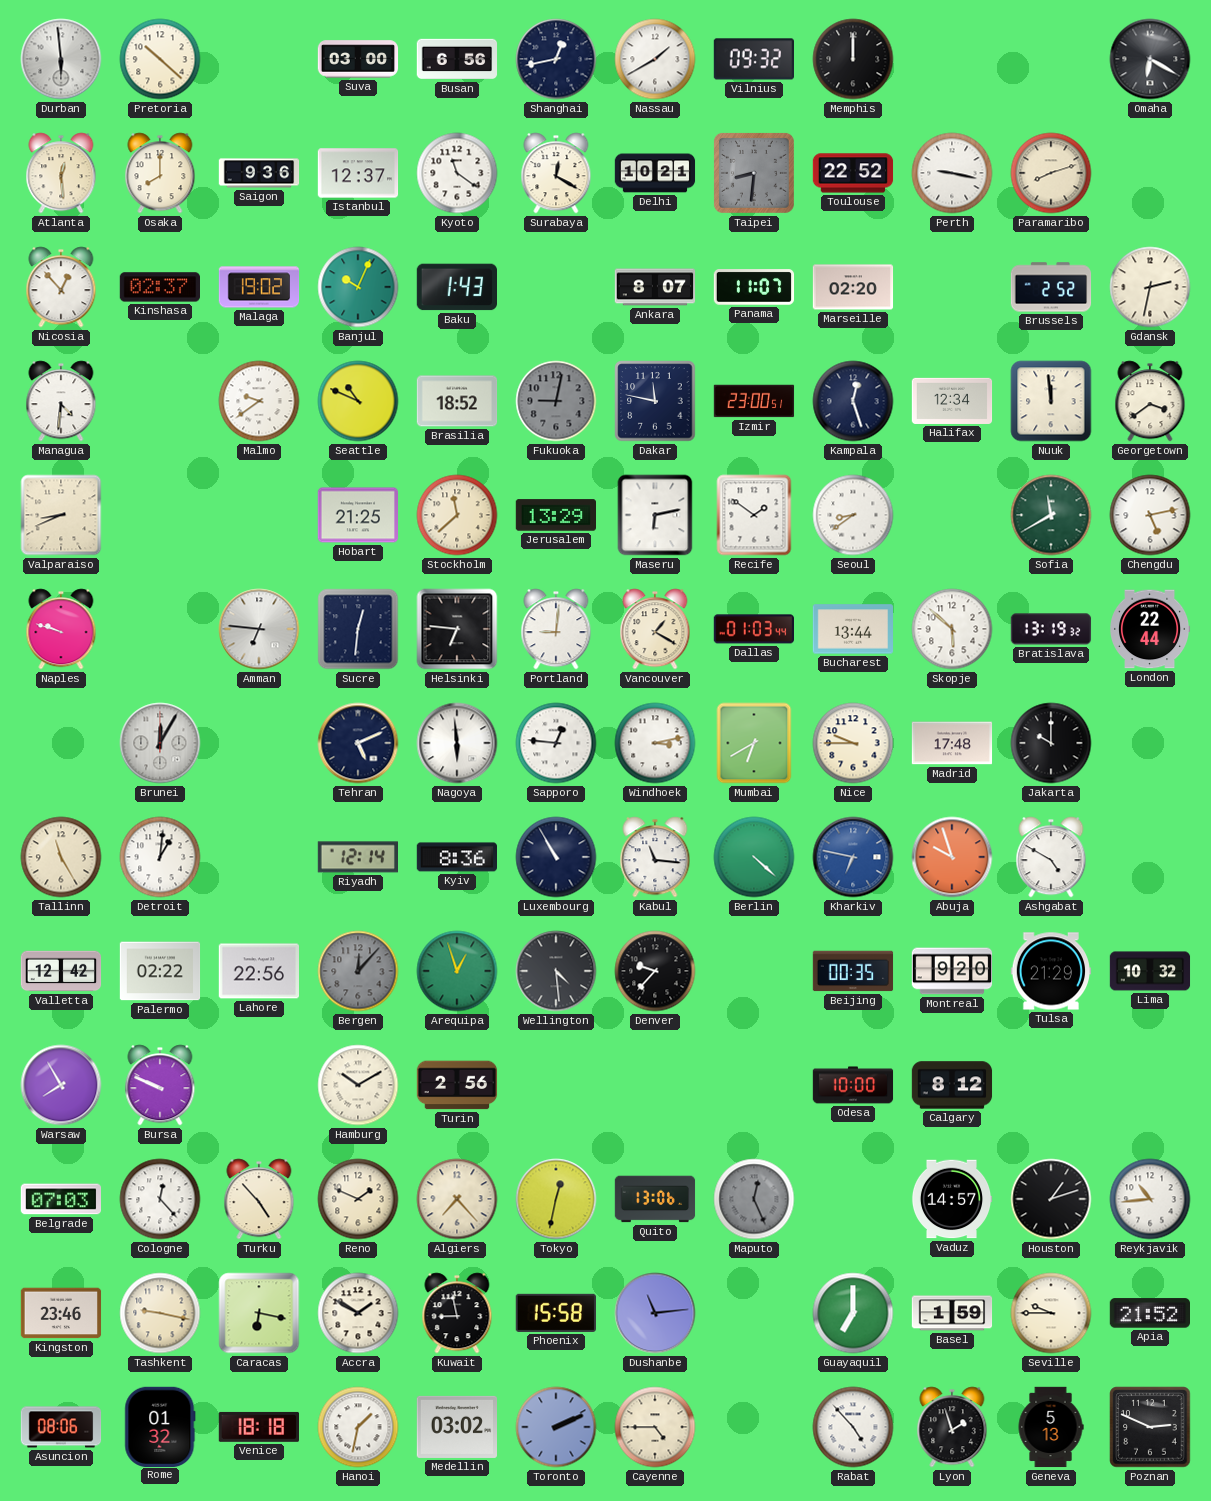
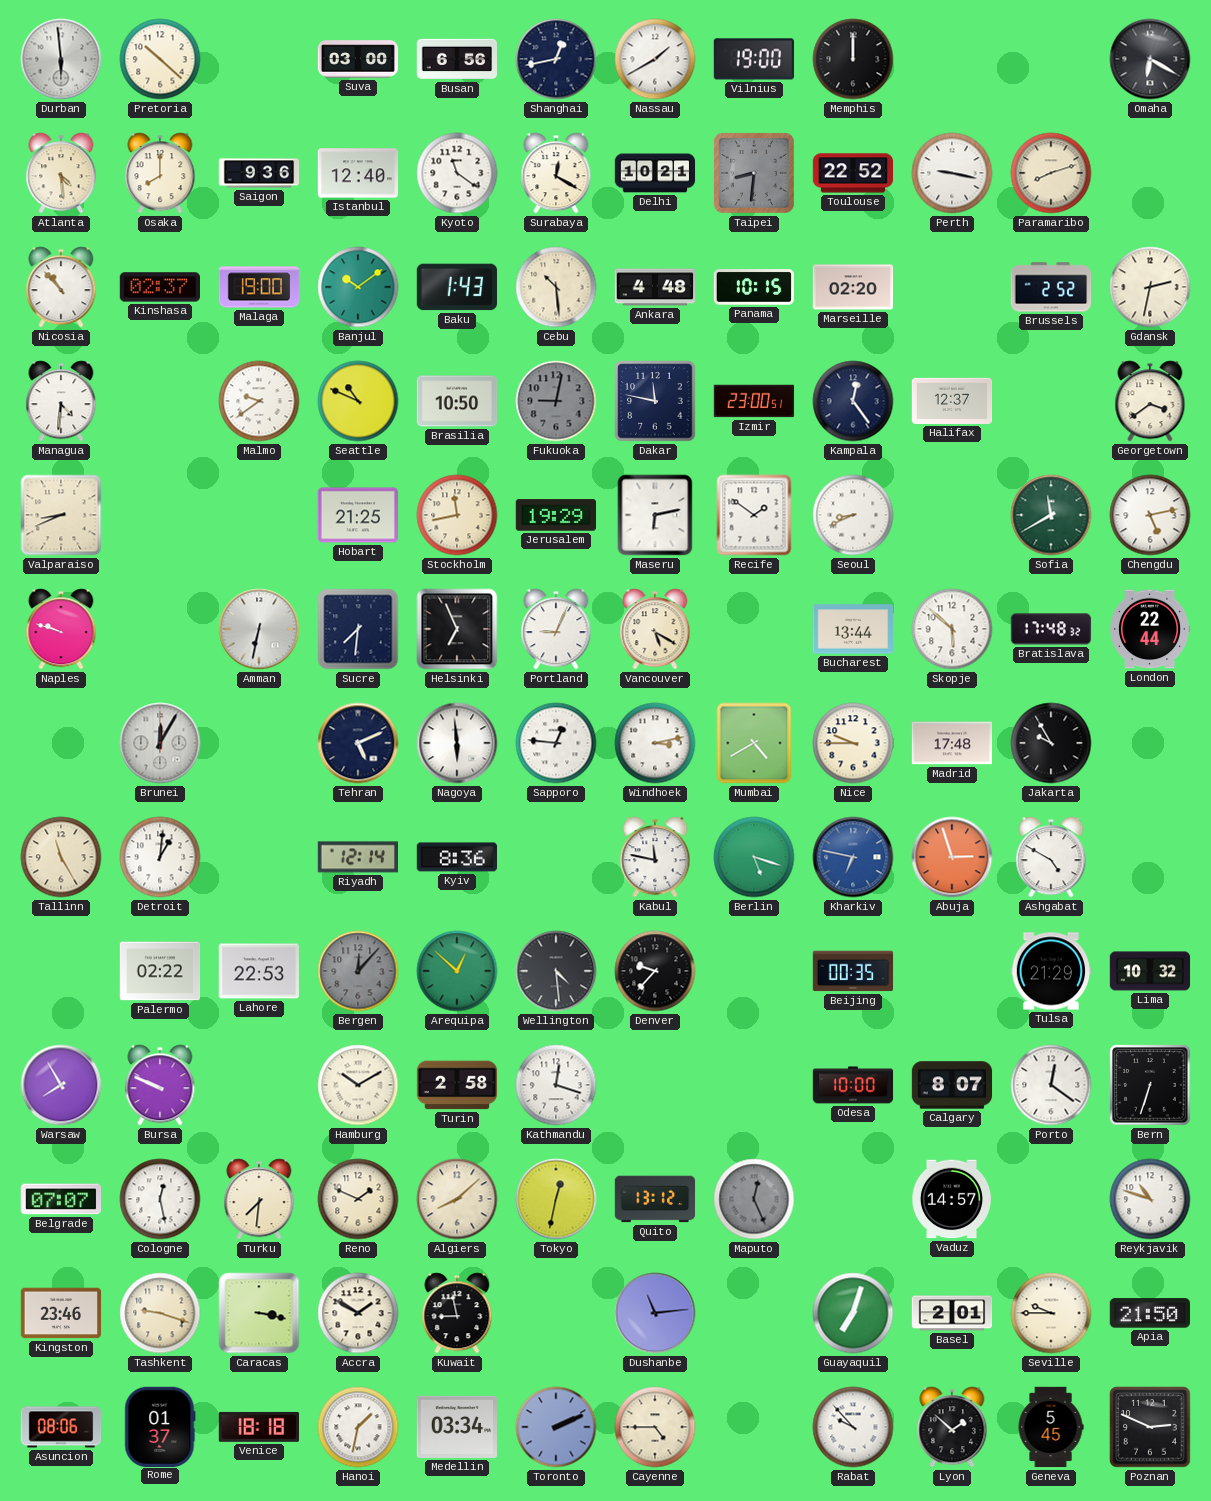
Vilnius: 09:32 -> 19:00 (753, 59)
Atlanta: 12:29 -> 4:29 (61, 173)
Istanbul: 12:37 -> 12:40 (358, 173)
Nicosia: 12:53 -> 10:53 (61, 287)
Malaga: 19:02 -> 19:00 (259, 287)
Banjul: 10:04 -> 10:09 (358, 287)
Cebu: none -> 10:29 (556, 287)
Ankara: 8:07 -> 4:48 (655, 287)
Panama: 11:07 -> 10:15 (754, 287)
Brasilia: 18:52 -> 10:50 (457, 401)
Kampala: 12:27 -> 12:24 (853, 401)
Halifax: 12:34 -> 12:37 (952, 401)
Nuuk: 11:59 -> none (1051, 401)
Stockholm: 11:38 -> 11:43 (457, 515)
Jerusalem: 13:29 -> 19:29 (555, 515)
Seoul: 8:39 -> 8:41 (853, 515)
Amman: 6:46 -> 6:32 (259, 629)
Sucre: 12:31 -> 7:31 (358, 629)
Helsinki: 6:46 -> 6:56 (457, 629)
Portland: 9:01 -> 9:04 (556, 629)
Vancouver: 1:20 -> 5:20 (655, 629)
Dallas: 01:03 -> none (753, 629)
Bratislava: 13:19 -> 17:48 (1051, 629)
Mumbai: 6:40 -> 4:40 (754, 743)
Jakarta: 10:00 -> 9:55 (1051, 743)
Luxembourg: 10:55 -> none (556, 857)
Kabul: 11:16 -> 11:47 (655, 857)
Berlin: 4:22 -> 5:18 (754, 857)
Abuja: 9:57 -> 2:57 (952, 857)
Valletta: 12:42 -> none (61, 971)
Lahore: 22:56 -> 22:53 (258, 971)
Arequipa: 12:57 -> 12:52 (457, 971)
Montreal: 9:20 -> none (952, 971)
Turin: 2:56 -> 2:58 (457, 1085)
Kathmandu: none -> 12:18 (556, 1085)
Calgary: 8:12 -> 8:07 (952, 1085)
Porto: none -> 12:21 (1051, 1085)
Bern: none -> 6:33 (1150, 1085)
Belgrade: 07:03 -> 07:07 (60, 1199)
Cologne: 12:23 -> 12:28 (160, 1199)
Turku: 4:53 -> 7:31 (259, 1199)
Algiers: 7:23 -> 8:08 (457, 1199)
Quito: 13:06 -> 13:12 (655, 1199)
Houston: 1:12 -> none (1051, 1199)
Reykjavik: 10:44 -> 10:48 (1150, 1199)
Tashkent: 9:17 -> 9:18 (160, 1313)
Caracas: 6:17 -> 3:17 (259, 1313)
Phoenix: 15:58 -> none (556, 1313)
Guayaquil: 7:00 -> 7:03 (853, 1313)
Basel: 1:59 -> 2:01 (952, 1313)
Apia: 21:52 -> 21:50 (1149, 1313)
Rome: 01:32 -> 01:37 (160, 1426)
Medellin: 03:02 -> 03:34 (456, 1427)
Rabat: 4:53 -> 9:53 (853, 1427)
Lyon: 1:57 -> 1:52 (952, 1427)
Geneva: 5:13 -> 5:45 (1051, 1427)
